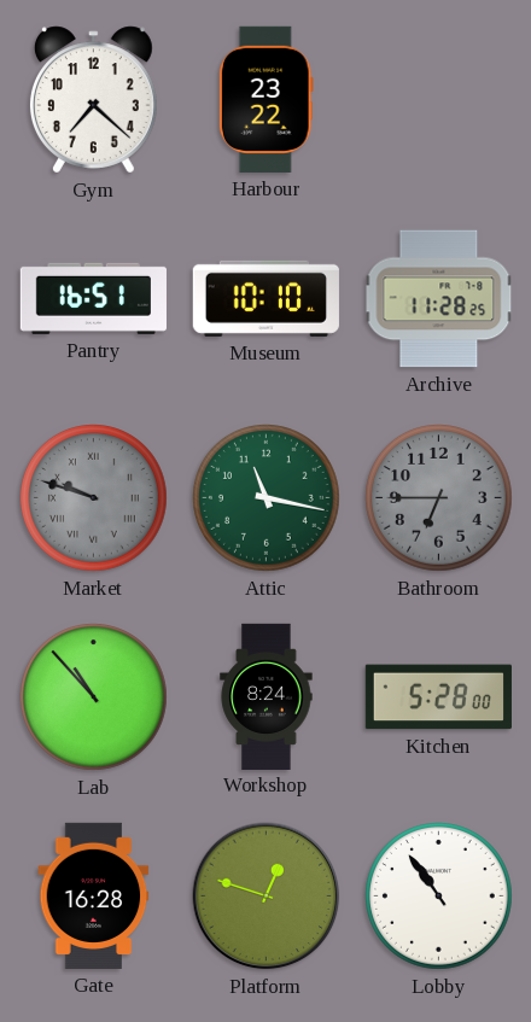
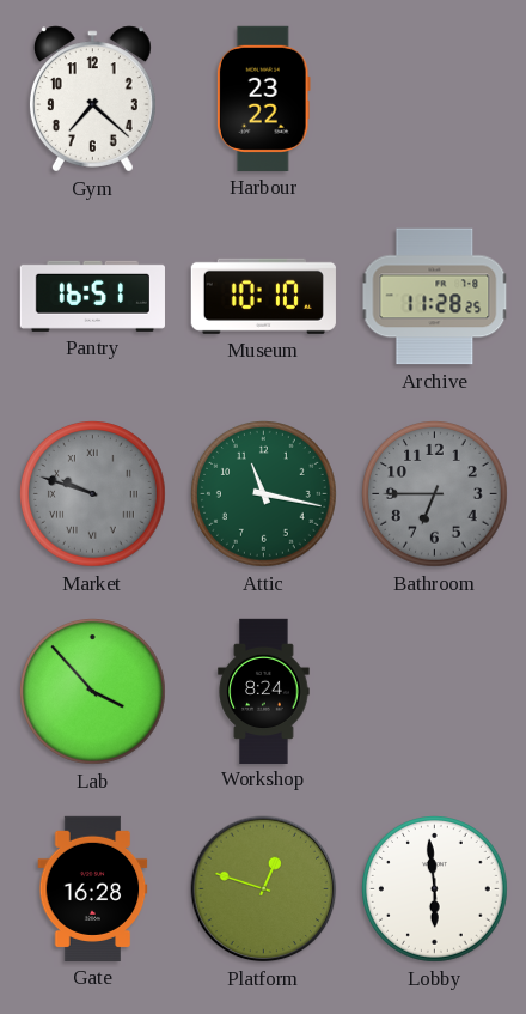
Lab: 10:53 -> 3:53 (93, 692)
Kitchen: 5:28 -> none (438, 697)
Lobby: 10:54 -> 5:59 (435, 889)
